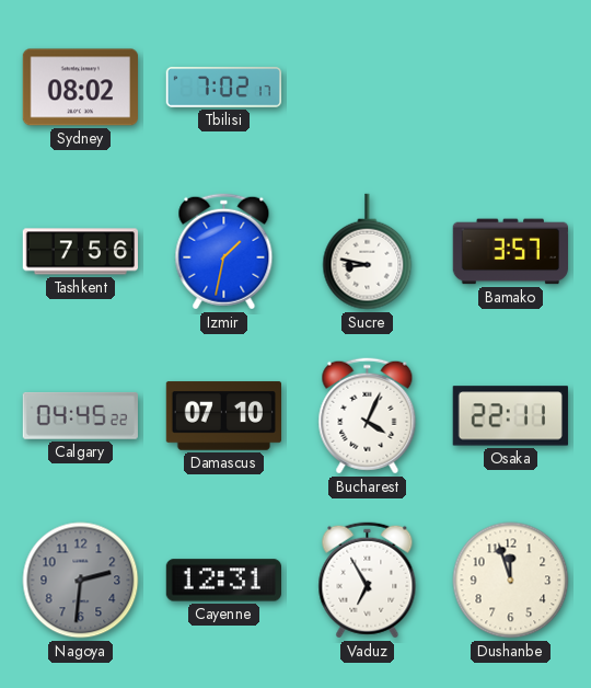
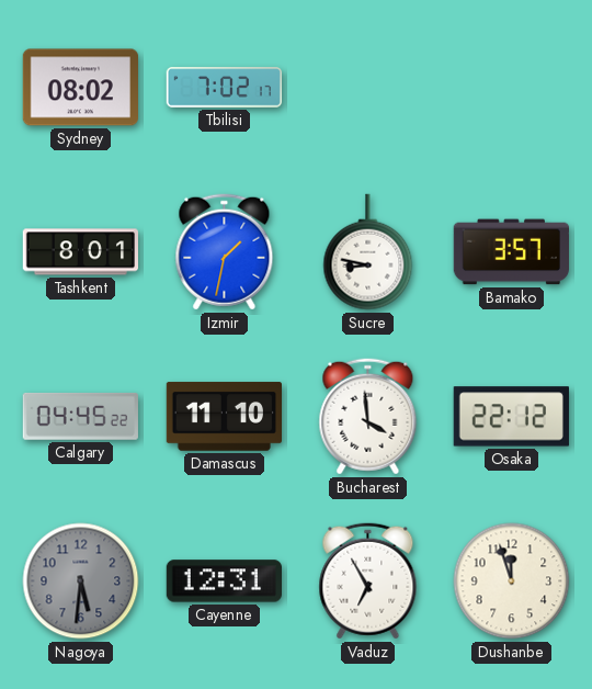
Tashkent: 7:56 -> 8:01 (81, 252)
Damascus: 07:10 -> 11:10 (224, 417)
Bucharest: 4:04 -> 3:59 (368, 417)
Osaka: 22:11 -> 22:12 (511, 417)
Nagoya: 2:31 -> 5:31 (81, 581)
